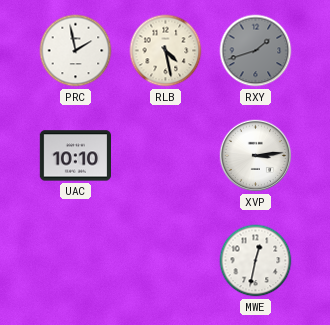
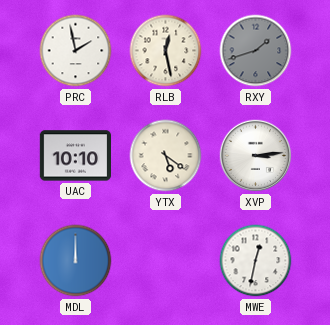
RLB: 4:28 -> 12:28 (166, 51)
YTX: none -> 5:21 (166, 156)
MDL: none -> 12:00 (76, 261)
